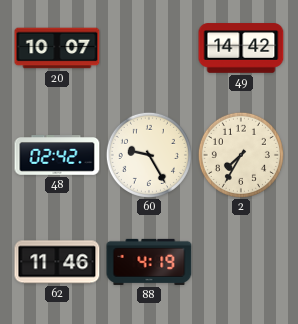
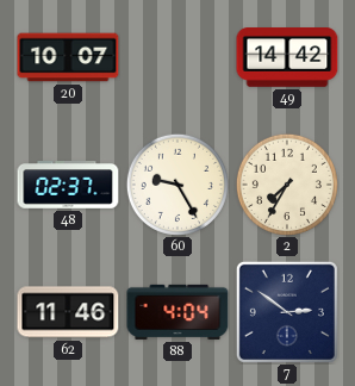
48: 02:42 -> 02:37 (68, 185)
88: 4:19 -> 4:04 (177, 312)
7: none -> 2:51 (287, 312)
